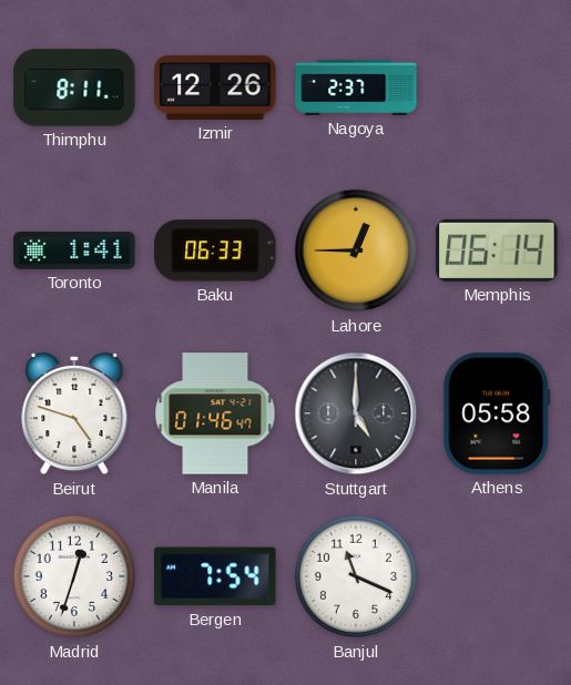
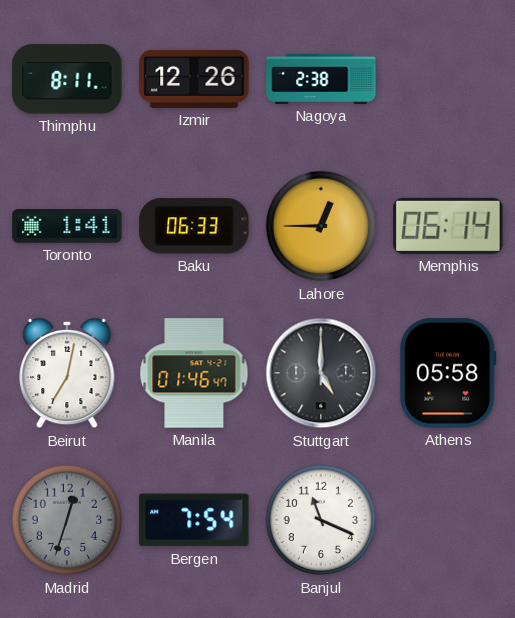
Nagoya: 2:37 -> 2:38 (321, 79)
Beirut: 4:48 -> 7:02 (67, 373)
Madrid dial: white -> grey (67, 520)
